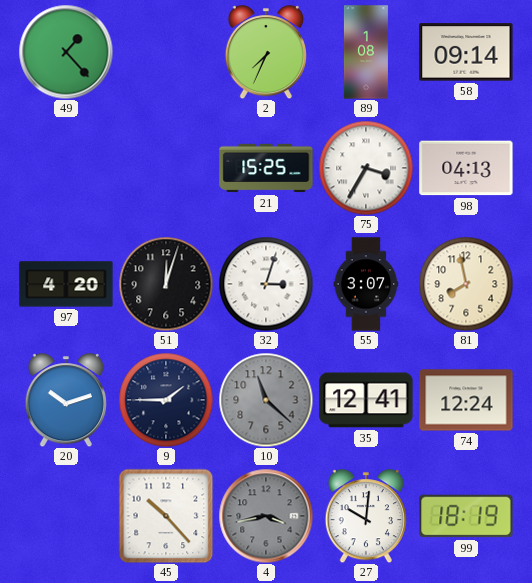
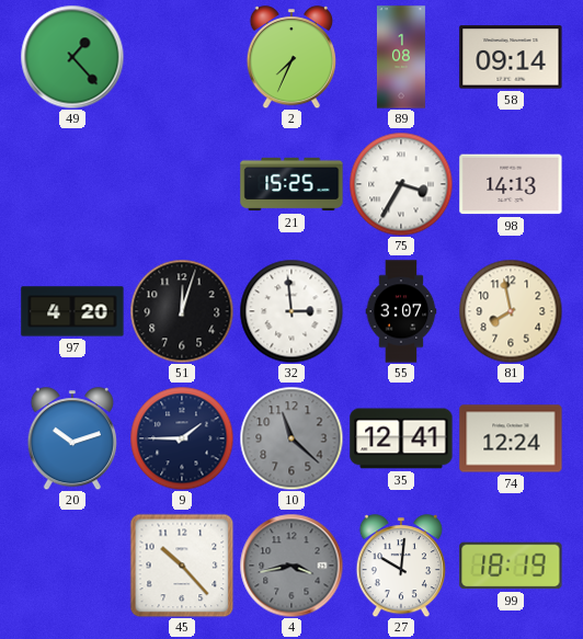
98: 04:13 -> 14:13 (511, 184)
32: 3:03 -> 2:59 (291, 311)
